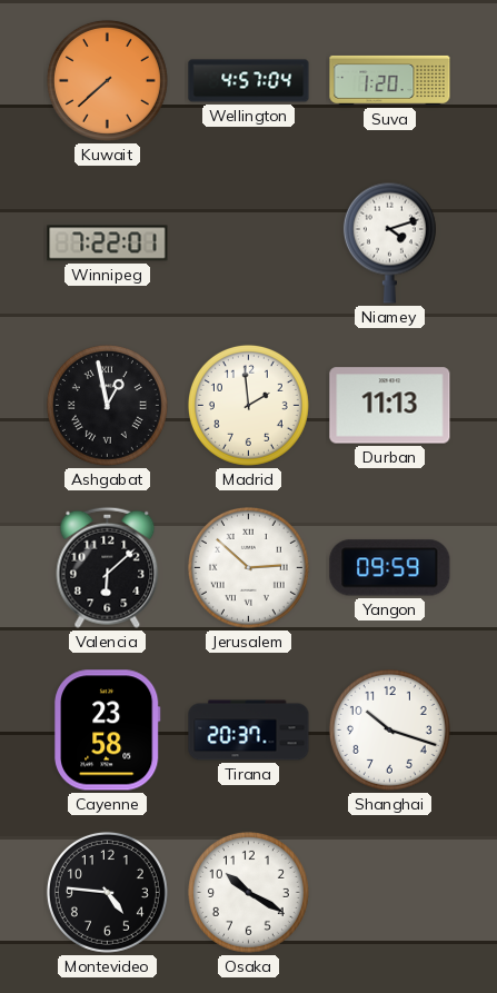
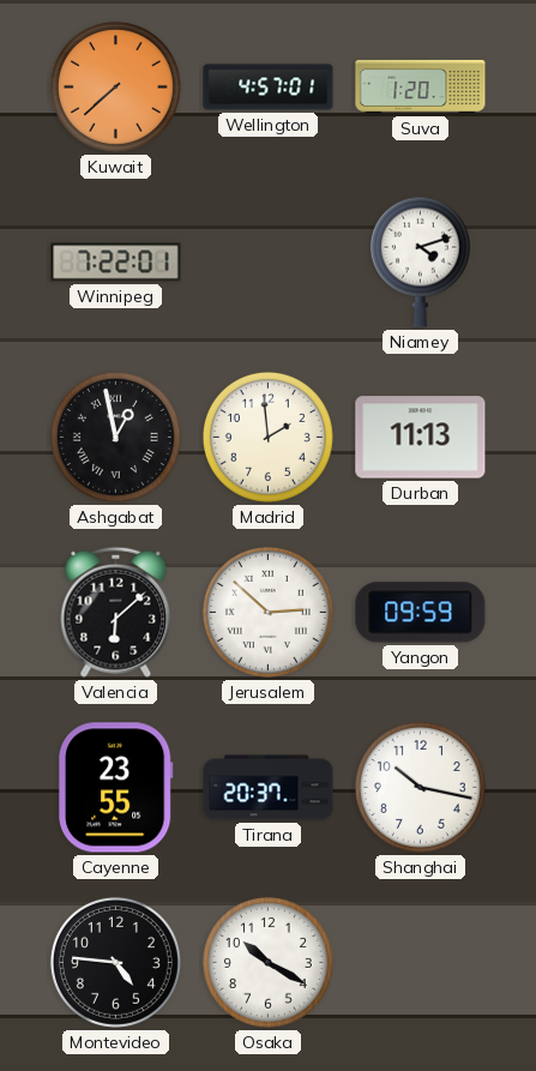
Wellington: 4:57:04 -> 4:57:01 (269, 88)
Cayenne: 23:58 -> 23:55 (115, 788)
Shanghai: 10:18 -> 10:17 (420, 787)
